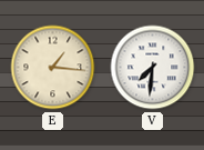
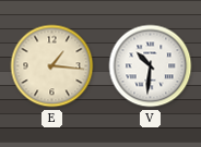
V: 7:31 -> 10:31 (151, 66)
